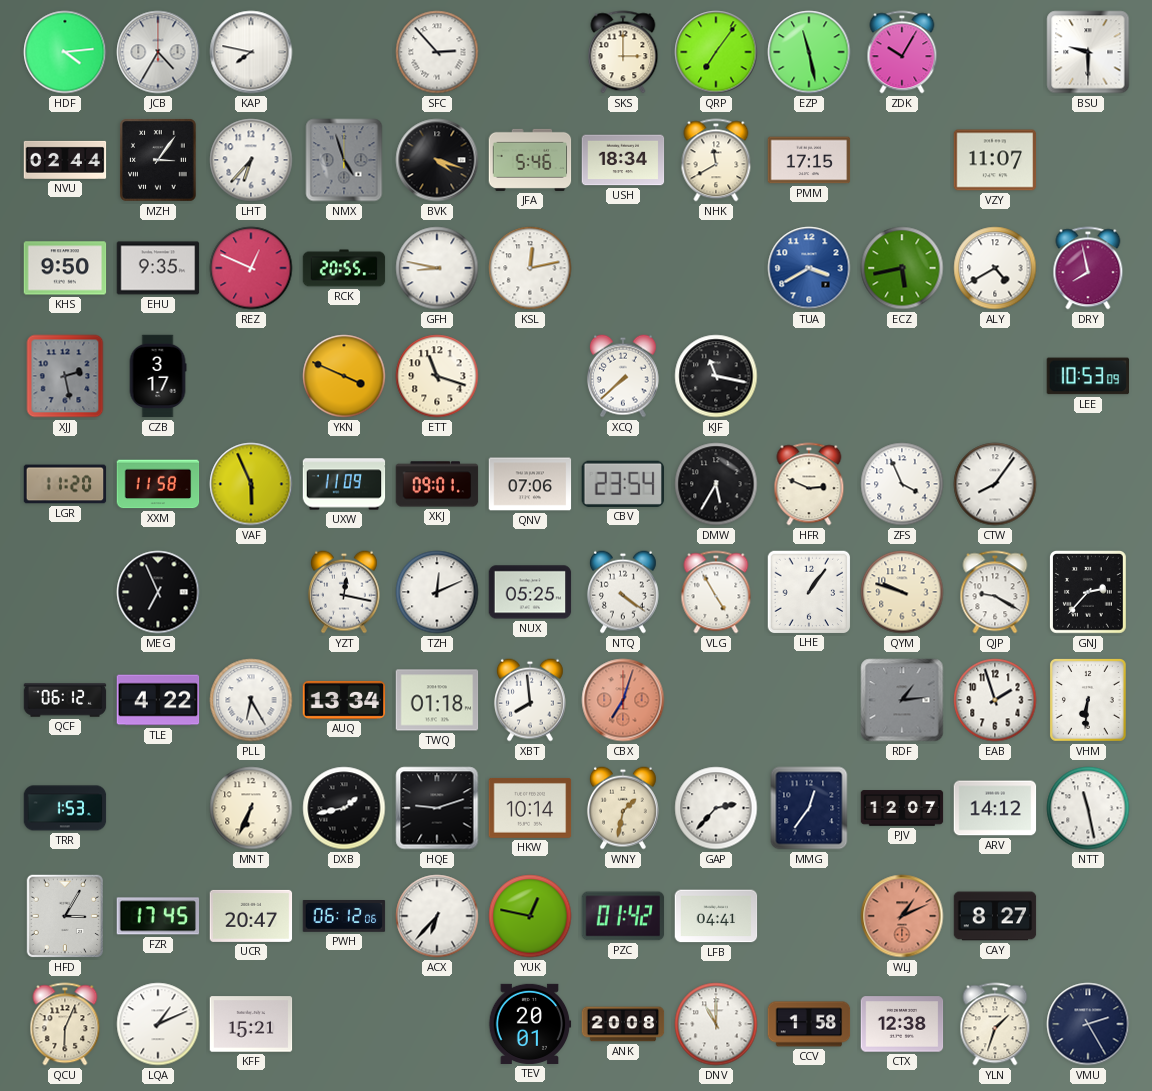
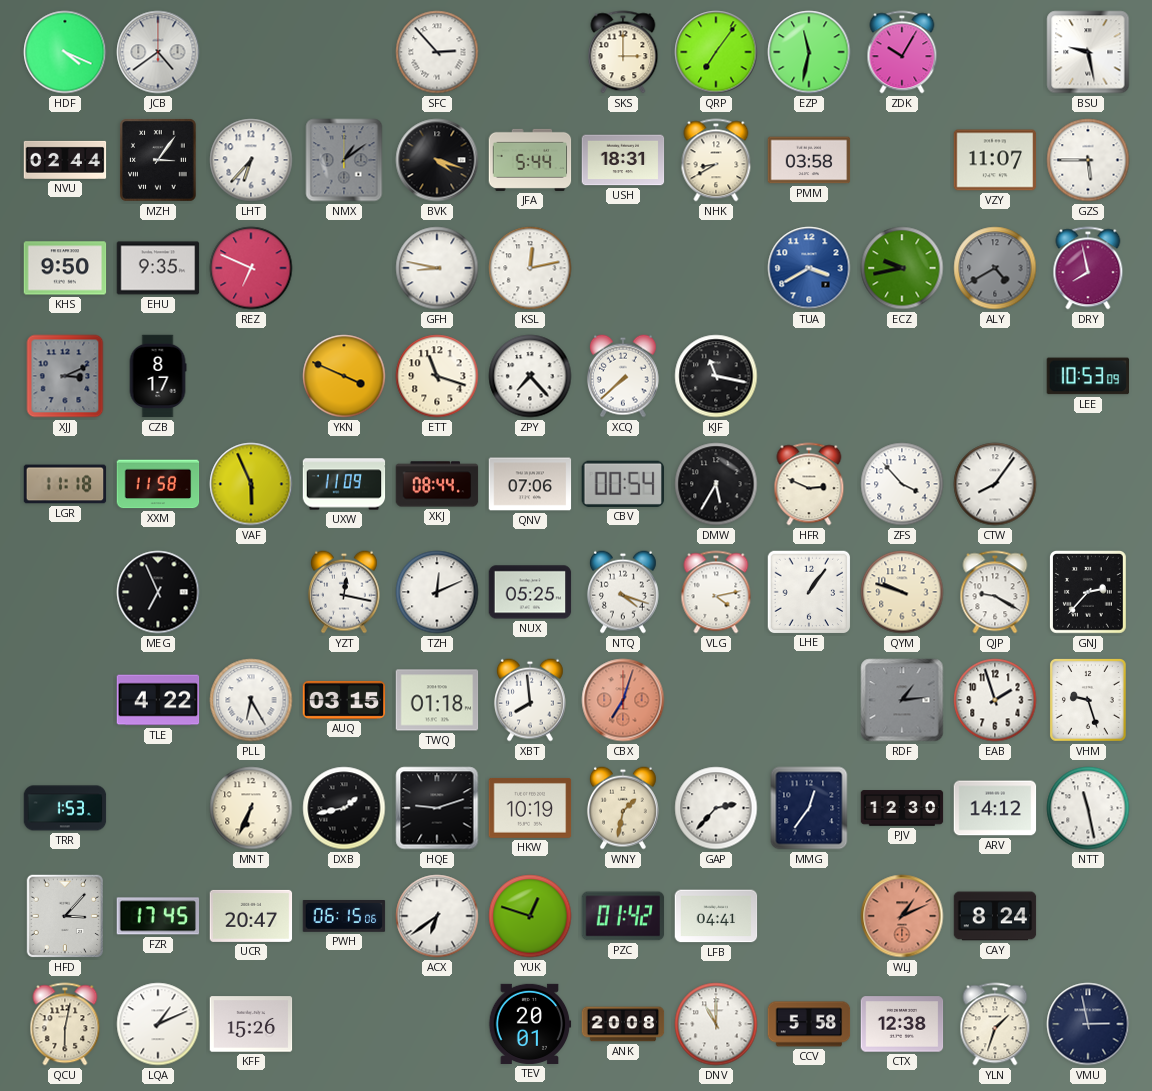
HDF: 4:14 -> 4:19 (65, 52)
JCB: 4:35 -> 4:39 (158, 52)
KAP: 7:47 -> none (251, 52)
EZP: 11:28 -> 11:32 (809, 52)
BSU: 9:30 -> 9:28 (1088, 52)
NMX: 4:57 -> 1:09 (344, 160)
JFA: 5:46 -> 5:44 (530, 160)
USH: 18:34 -> 18:31 (623, 160)
NHK: 11:40 -> 8:40 (716, 160)
PMM: 17:15 -> 03:58 (809, 160)
GZS: none -> 5:45 (1088, 160)
REZ: 12:49 -> 6:49 (251, 268)
RCK: 20:55 -> none (344, 268)
ECZ: 5:43 -> 9:43 (902, 268)
ALY dial: white -> grey (995, 268)
XJJ: 2:28 -> 3:11 (65, 376)
CZB: 3:17 -> 8:17 (158, 376)
ZPY: none -> 7:23 (530, 376)
LGR: 11:20 -> 11:18 (65, 484)
XKJ: 09:01 -> 08:44 (437, 484)
CBV: 23:54 -> 00:54 (622, 484)
ZFS: 3:56 -> 3:53 (902, 484)
NTQ: 4:21 -> 4:18 (623, 592)
VLG: 4:55 -> 4:13 (716, 592)
QCF: 06:12 -> none (65, 700)
AUQ: 13:34 -> 03:15 (344, 700)
VHM: 6:31 -> 9:27 (1089, 701)
HKW: 10:14 -> 10:19 (530, 808)
PJV: 12:07 -> 12:30 (902, 808)
HFD: 3:05 -> 3:07 (64, 916)
PWH: 06:12 -> 06:15 (344, 916)
ACX: 6:37 -> 6:39 (437, 916)
YUK: 12:47 -> 12:48 (530, 916)
CAY: 8:27 -> 8:24 (995, 916)
QCU: 6:04 -> 6:02 (65, 1024)
KFF: 15:21 -> 15:26 (251, 1024)
CCV: 1:58 -> 5:58 (809, 1024)
VMU: 2:25 -> 2:58 (1088, 1024)
